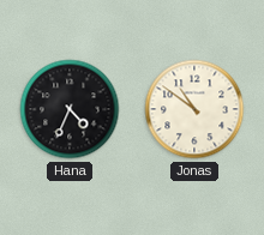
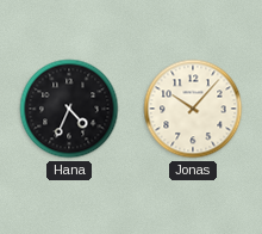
Jonas: 10:51 -> 10:07 (193, 109)
